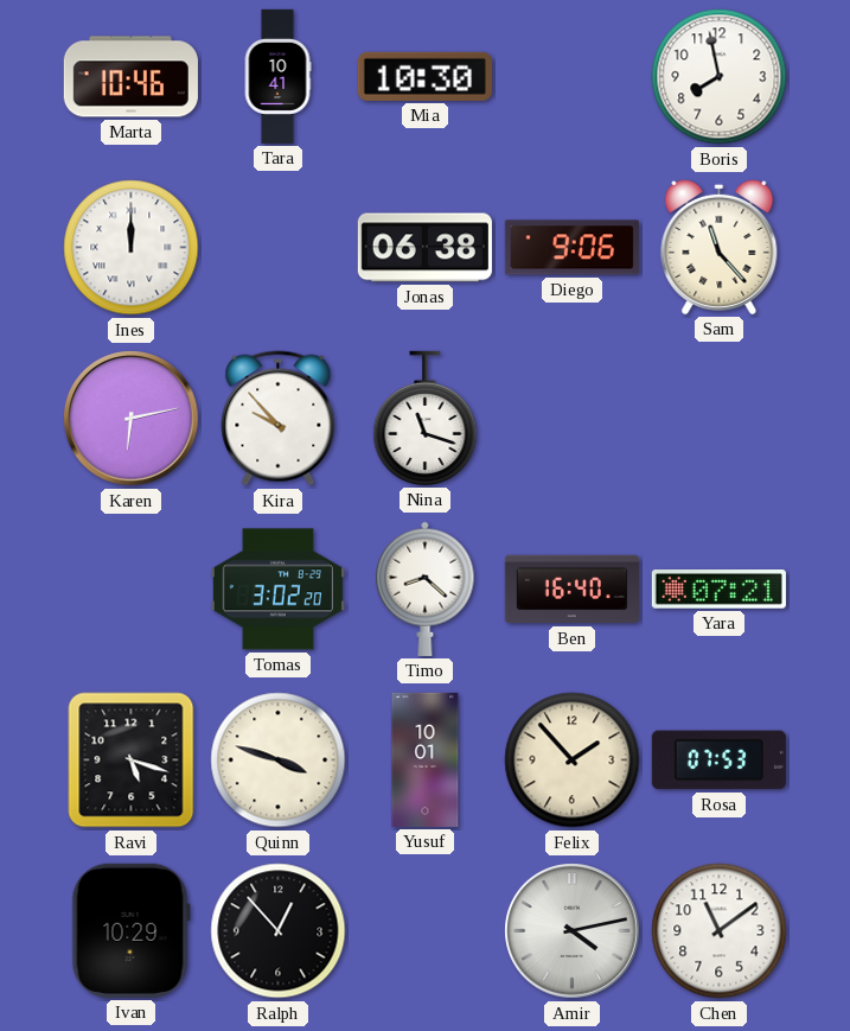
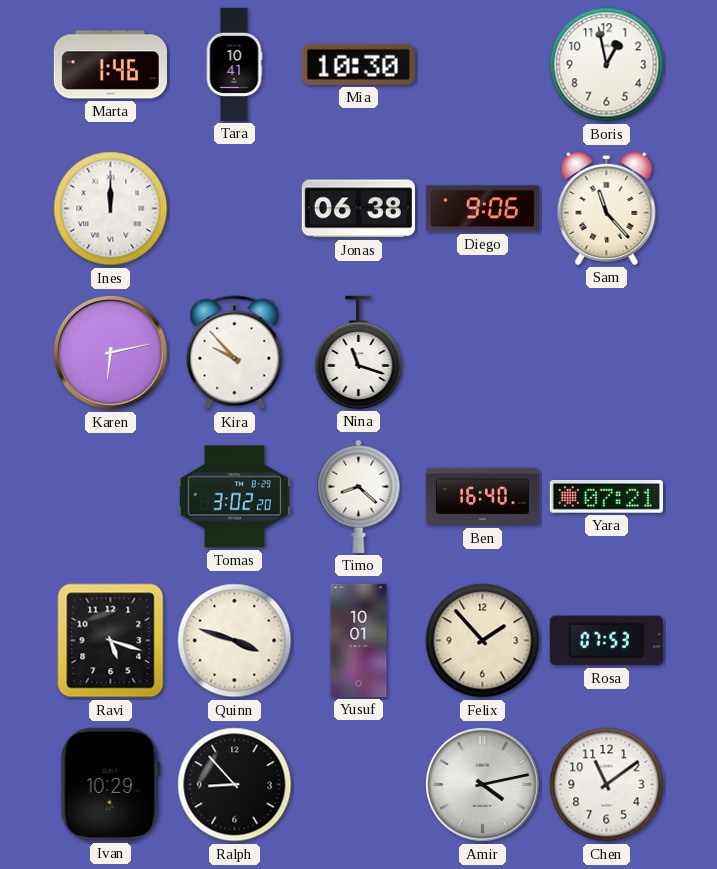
Marta: 10:46 -> 1:46 (110, 65)
Boris: 7:58 -> 12:58 (607, 65)
Ralph: 12:53 -> 8:53 (235, 785)
